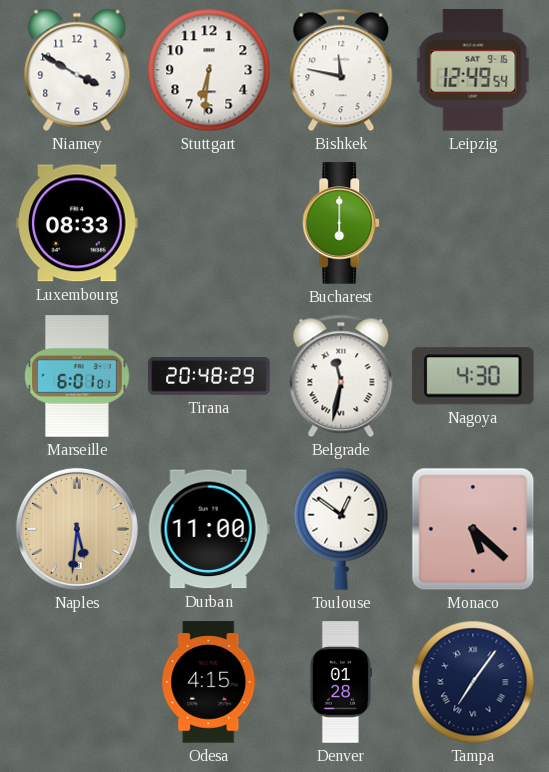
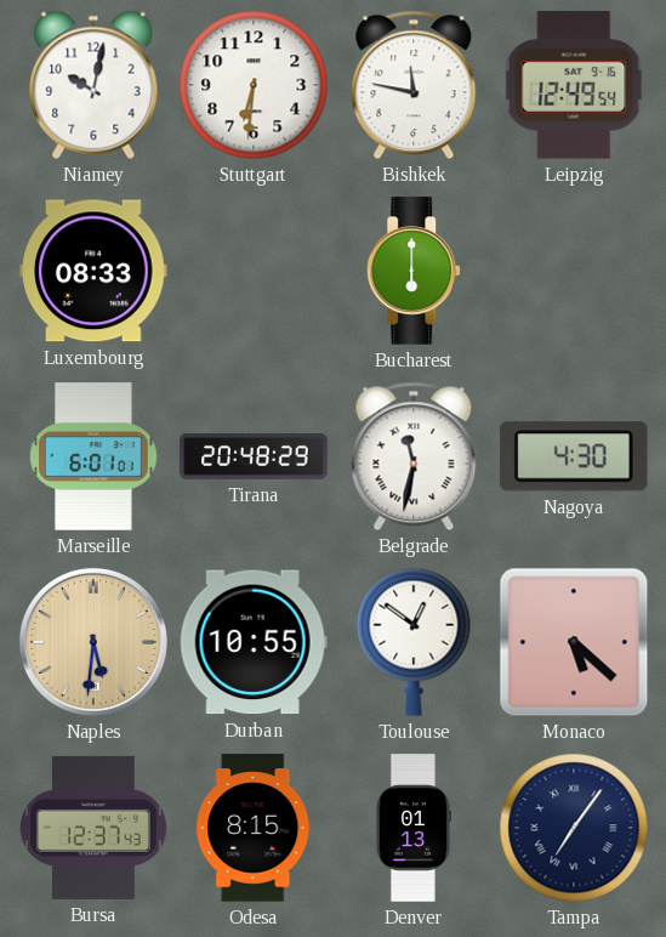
Niamey: 3:50 -> 10:02 (93, 85)
Durban: 11:00 -> 10:55 (254, 642)
Bursa: none -> 12:37 (95, 828)
Odesa: 4:15 -> 8:15 (254, 828)
Denver: 01:28 -> 01:13 (412, 828)
